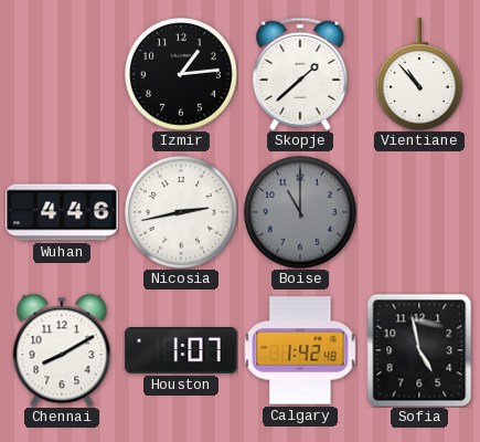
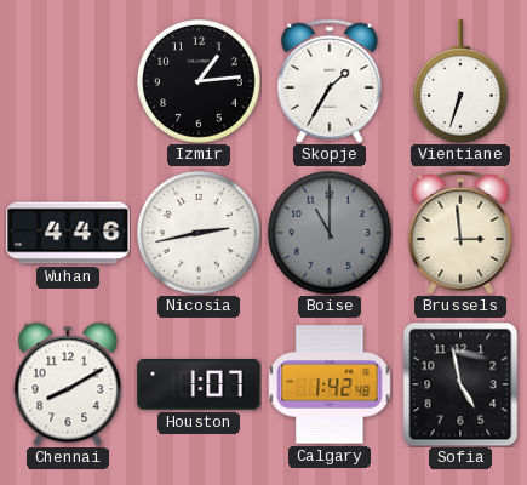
Skopje: 1:38 -> 1:35 (330, 81)
Vientiane: 10:53 -> 6:33 (460, 81)
Brussels: none -> 2:59 (460, 233)
